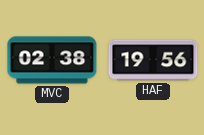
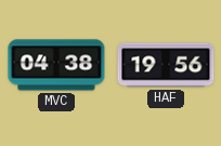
MVC: 02:38 -> 04:38 (56, 65)
